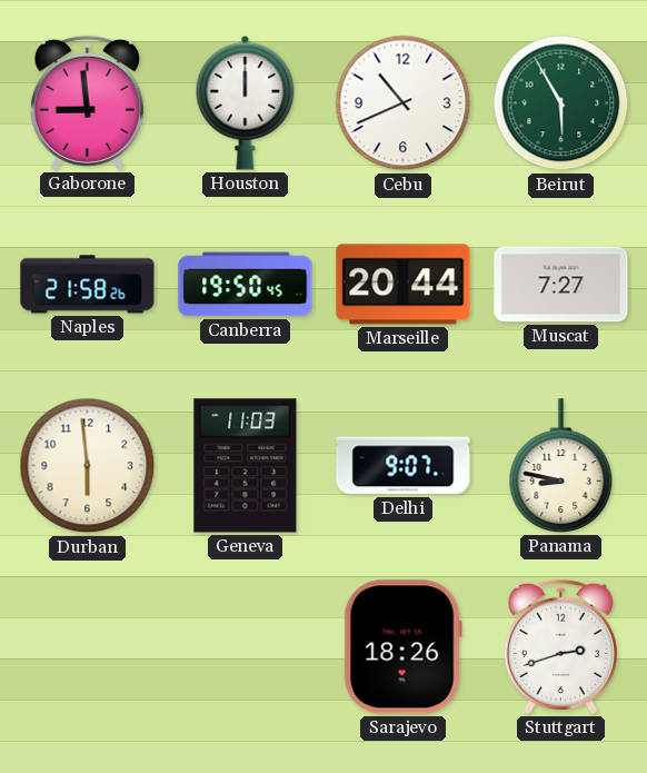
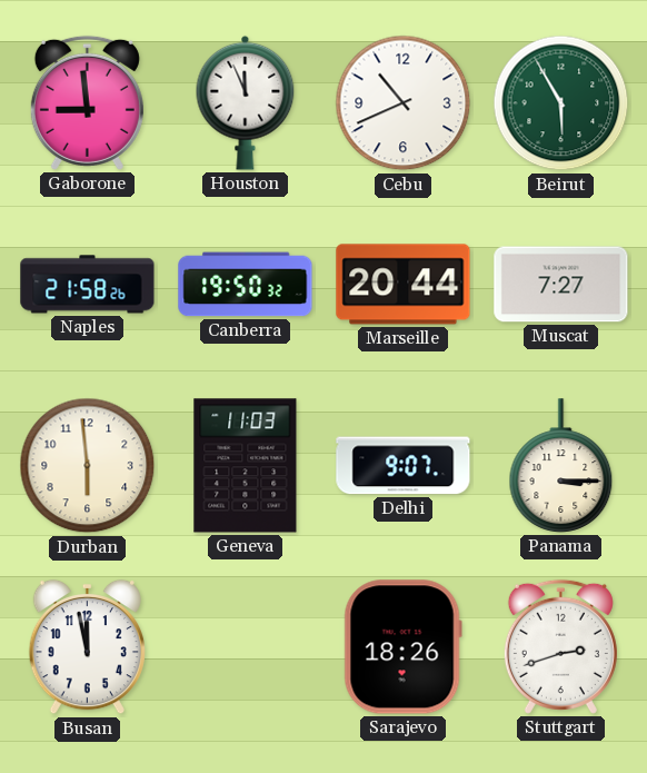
Houston: 12:00 -> 11:56 (246, 102)
Canberra: 19:50:45 -> 19:50:32 (246, 285)
Panama: 8:47 -> 3:15 (561, 466)
Busan: none -> 11:58 (87, 647)
